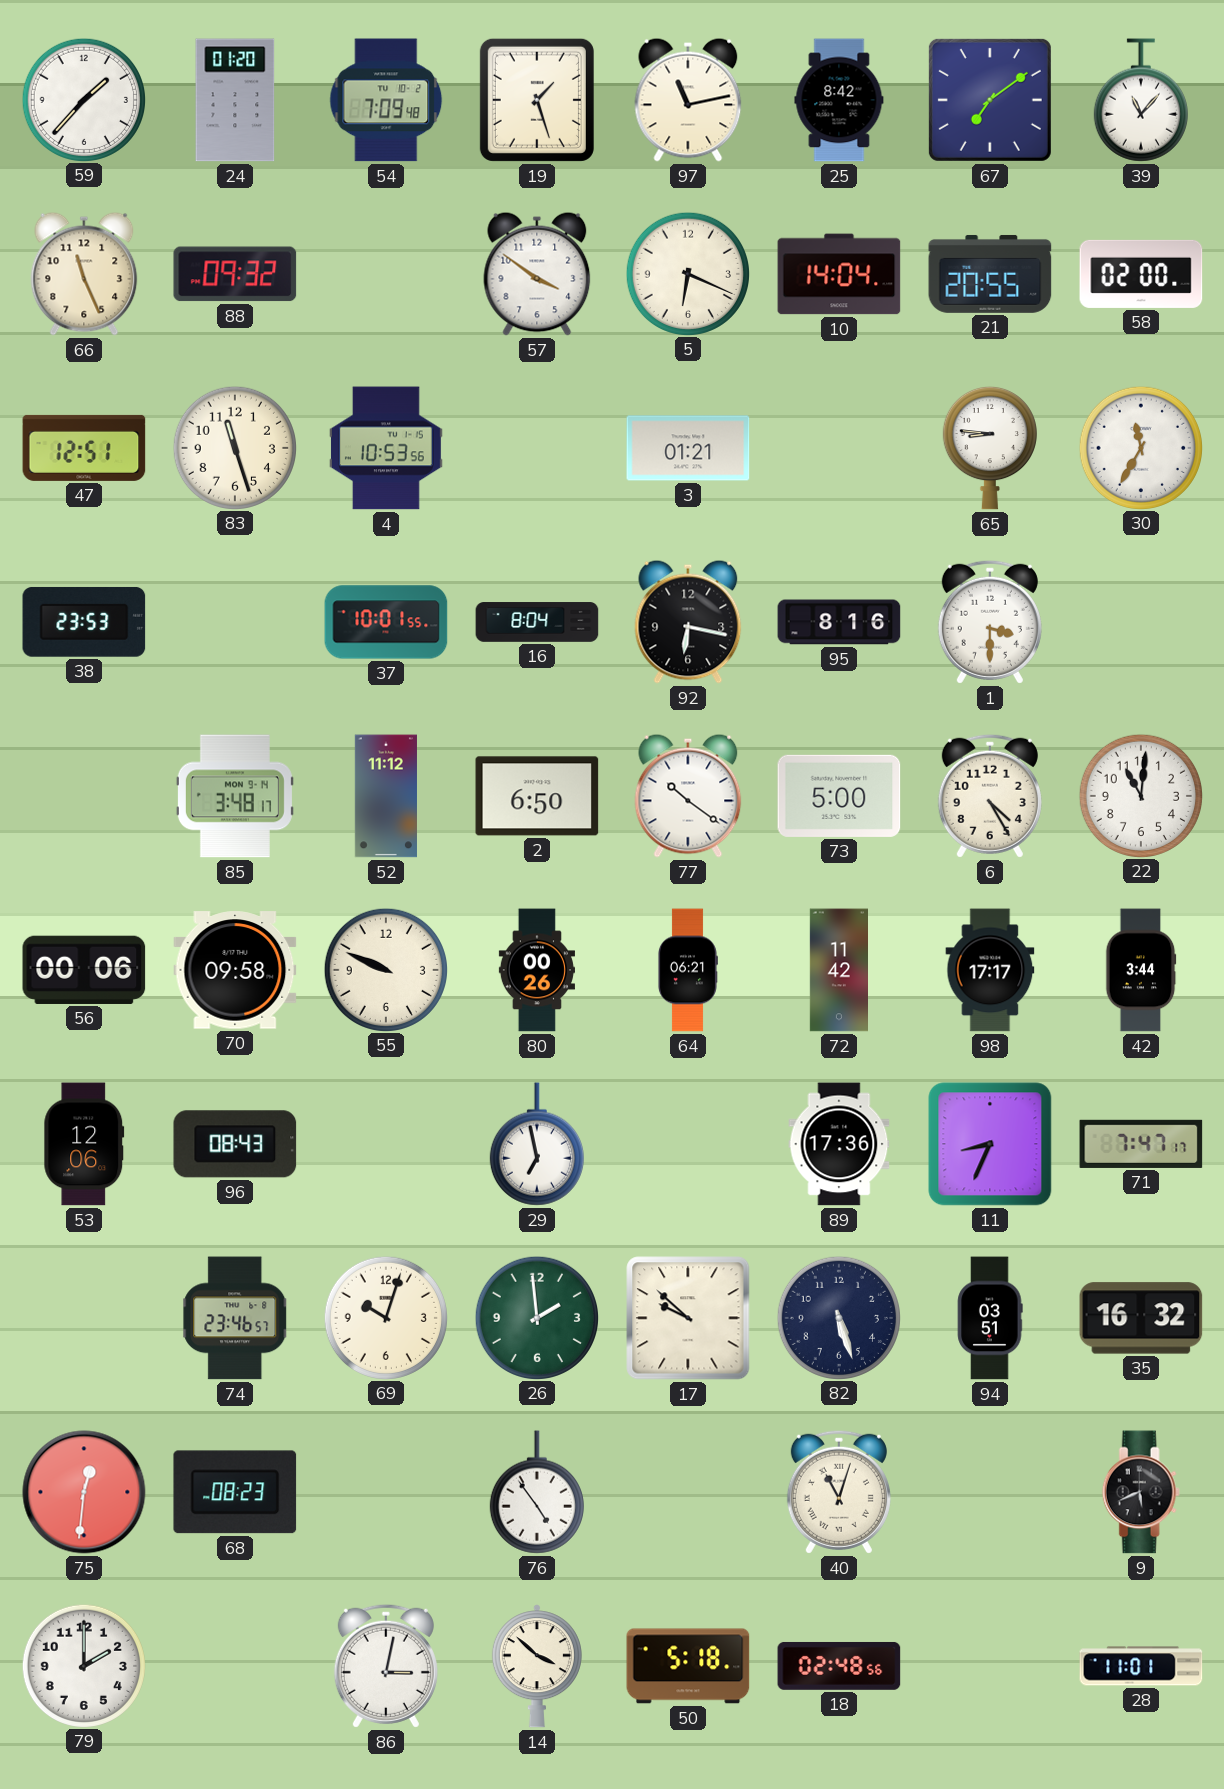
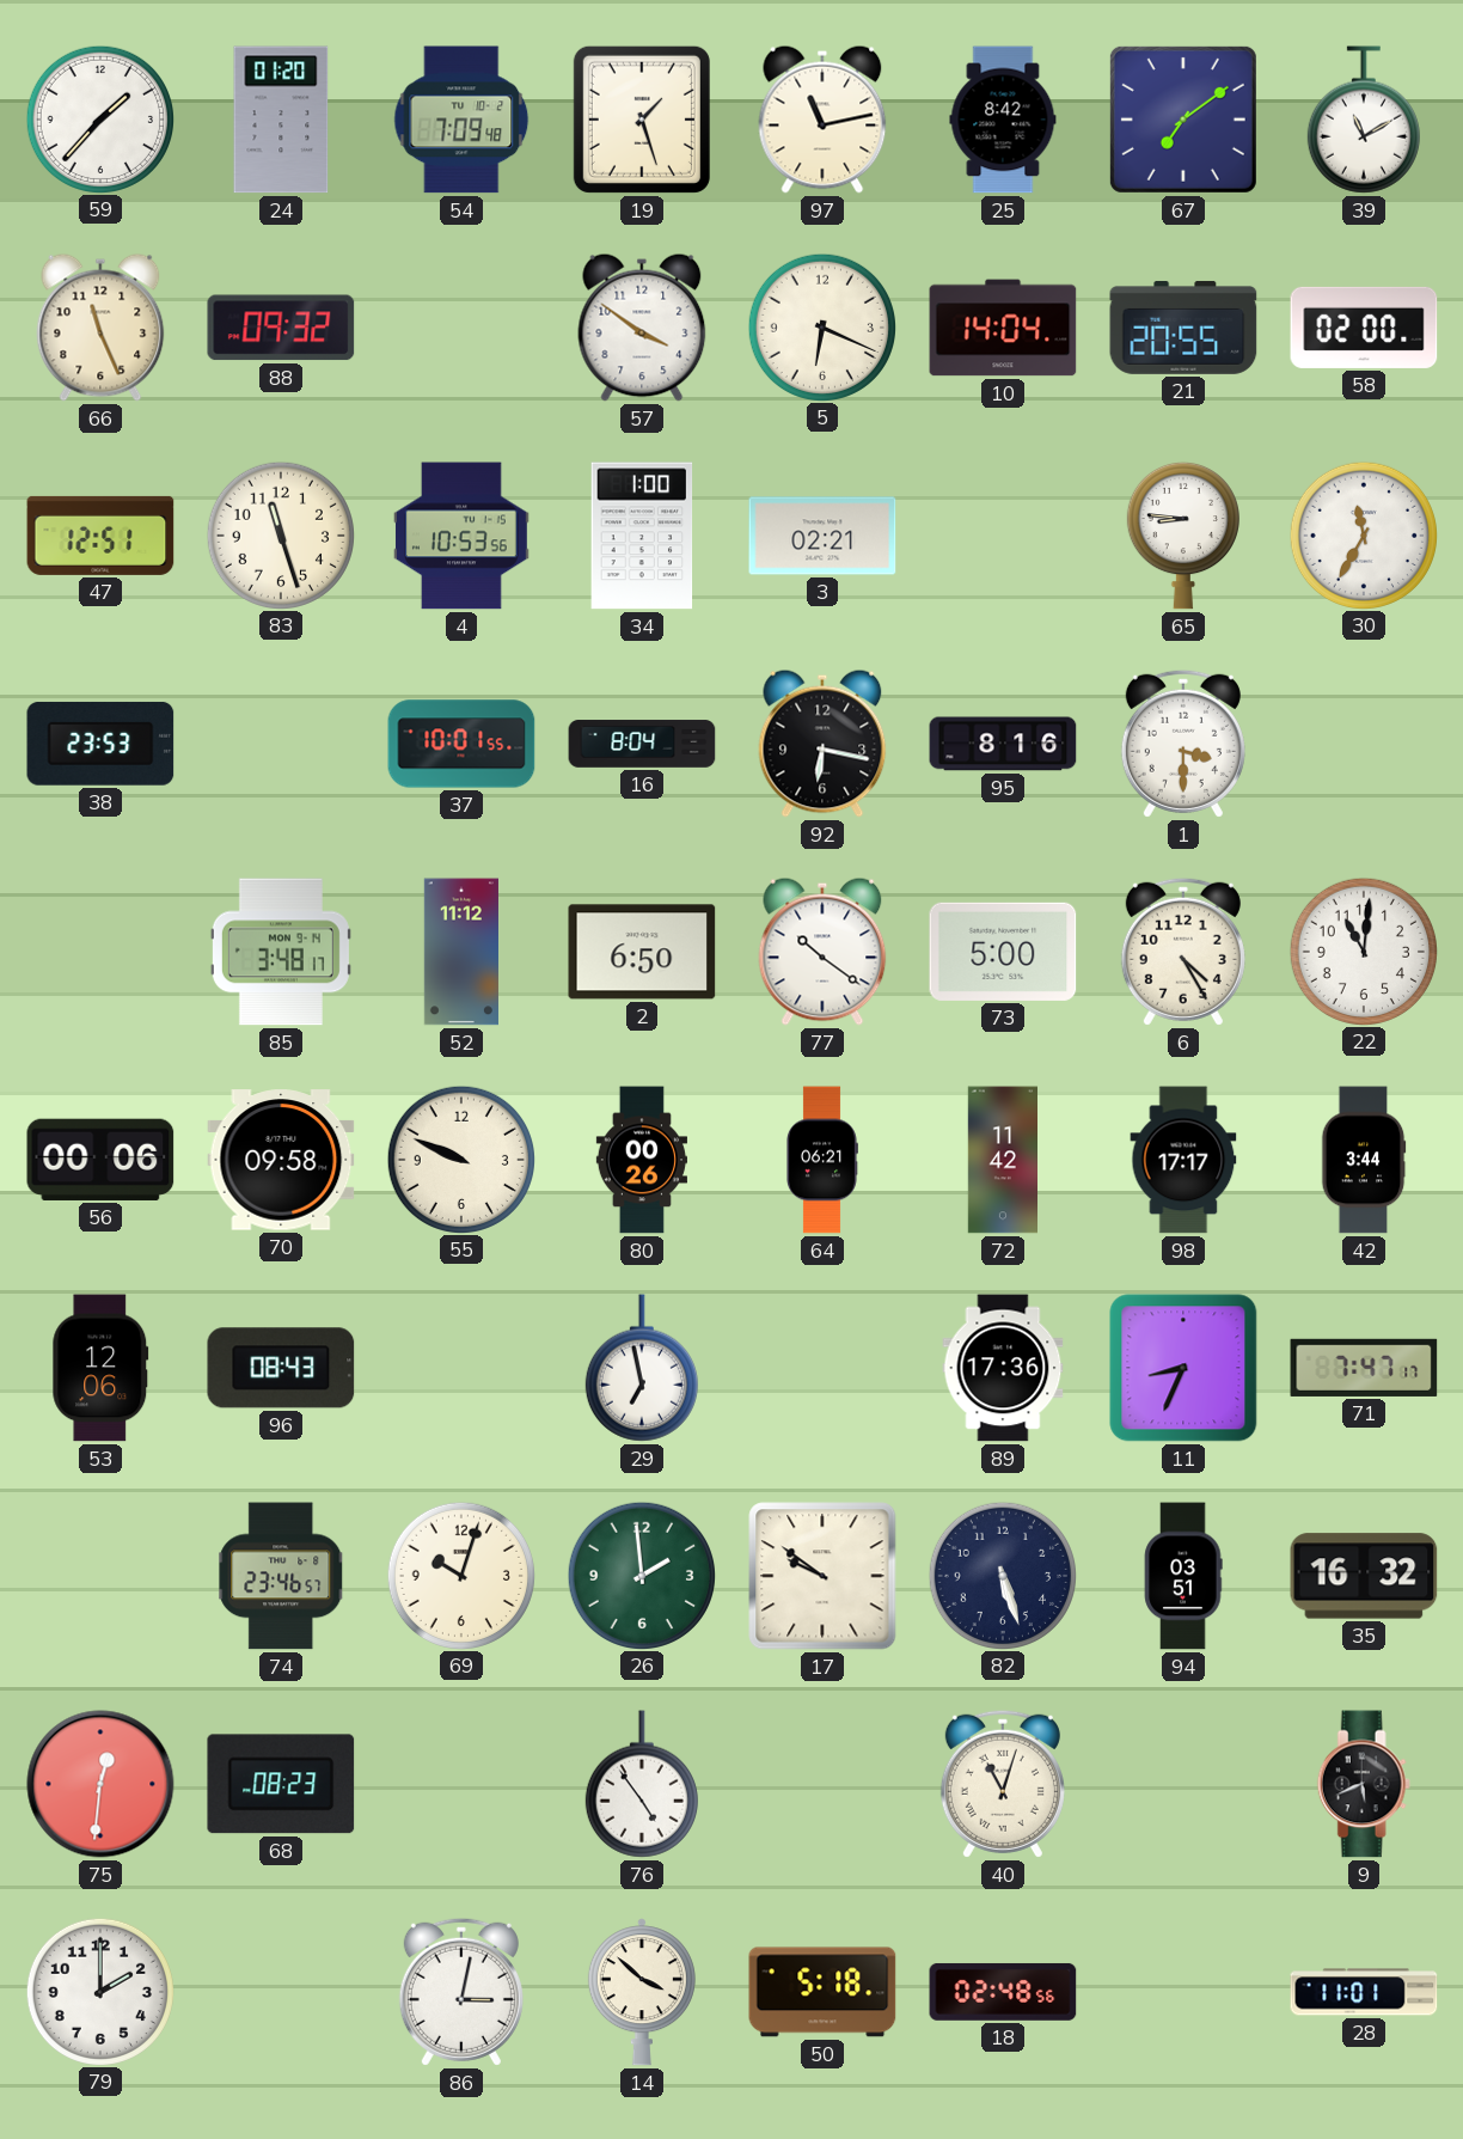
39: 11:07 -> 11:10 (1364, 120)
34: none -> 1:00 (642, 536)
3: 01:21 -> 02:21 (822, 536)
17: 9:52 -> 9:51 (822, 1576)
